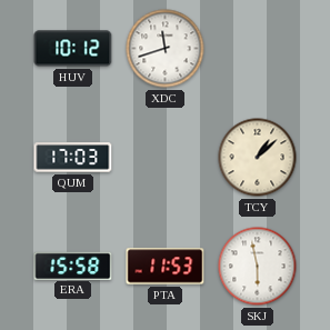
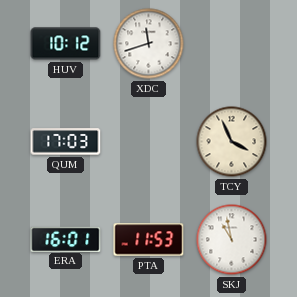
TCY: 1:08 -> 3:56 (232, 142)
ERA: 15:58 -> 16:01 (66, 239)
SKJ: 5:58 -> 10:58 (232, 240)
